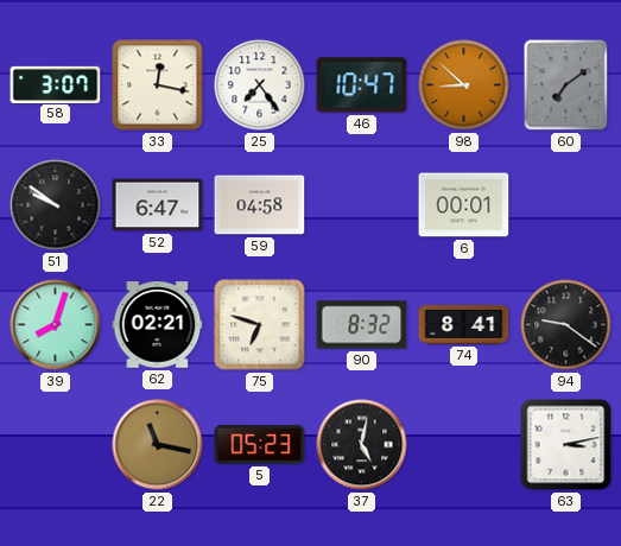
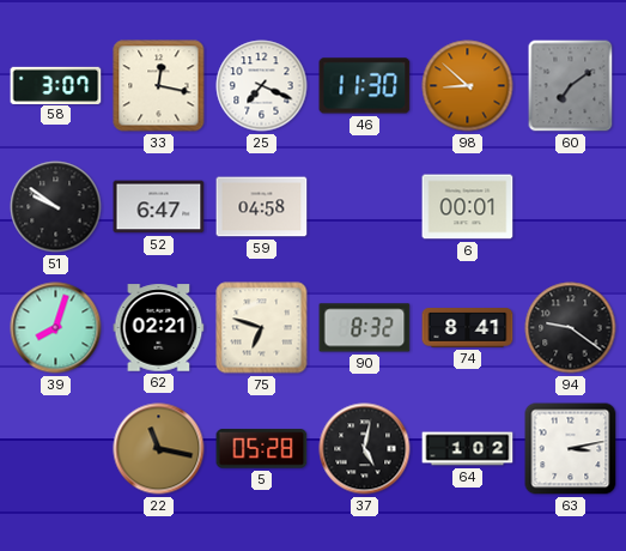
25: 7:24 -> 7:19 (262, 86)
46: 10:47 -> 11:30 (365, 86)
5: 05:23 -> 05:28 (262, 449)
64: none -> 1:02 (468, 449)
